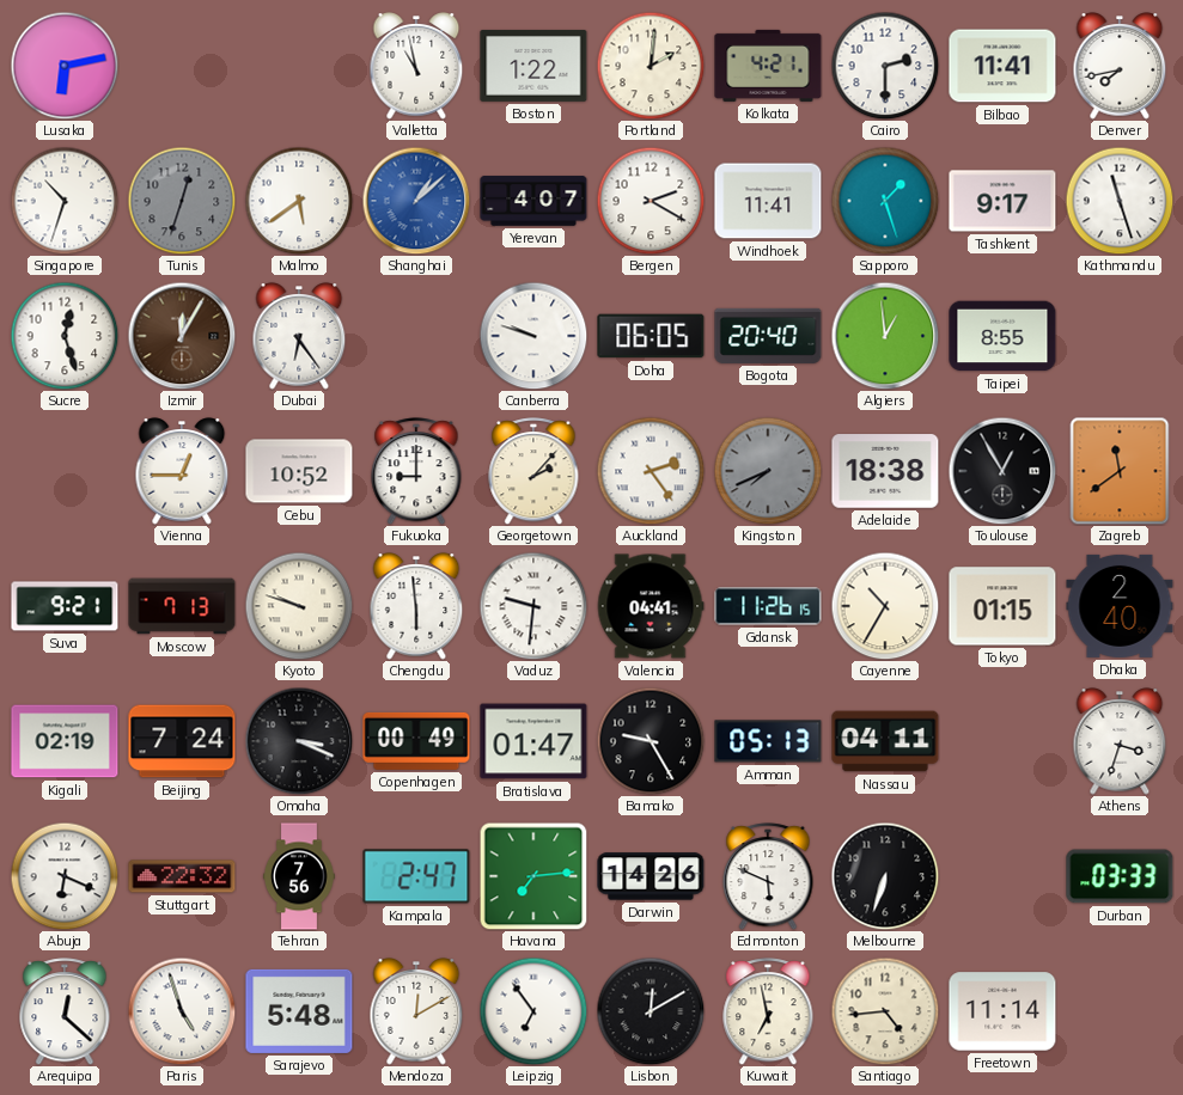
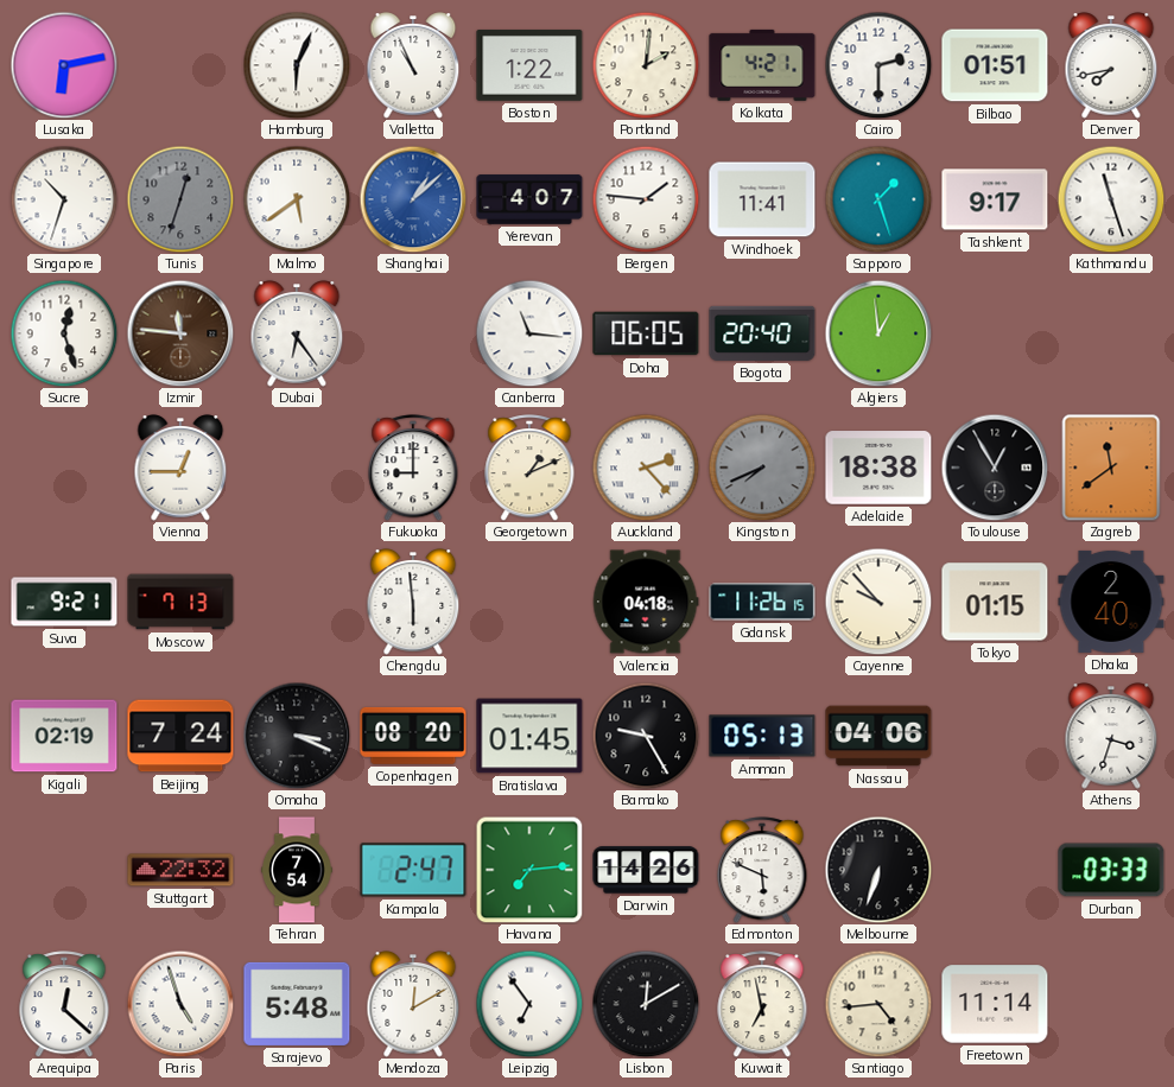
Hamburg: none -> 6:04 (297, 65)
Valletta: 10:58 -> 10:56 (413, 65)
Bilbao: 11:41 -> 01:51 (995, 65)
Bergen: 2:20 -> 1:46 (646, 199)
Izmir: 12:05 -> 11:46 (180, 333)
Canberra: 9:48 -> 11:16 (529, 333)
Taipei: 8:55 -> none (1002, 336)
Cebu: 10:52 -> none (299, 471)
Georgetown: 2:07 -> 1:11 (529, 468)
Auckland: 2:24 -> 2:23 (646, 468)
Kyoto: 9:48 -> none (299, 606)
Vaduz: 9:31 -> none (533, 606)
Valencia: 04:41 -> 04:18 (646, 602)
Cayenne: 10:35 -> 9:53 (878, 602)
Copenhagen: 00:49 -> 08:20 (413, 736)
Bratislava: 01:47 -> 01:45 (529, 736)
Nassau: 04:11 -> 04:06 (878, 736)
Abuja: 6:19 -> none (65, 876)
Tehran: 7:56 -> 7:54 (297, 870)
